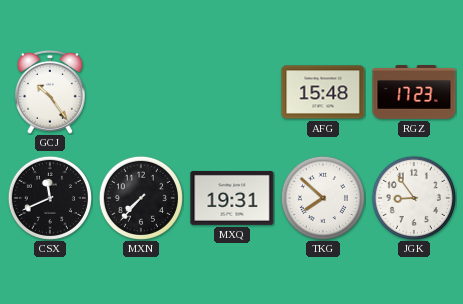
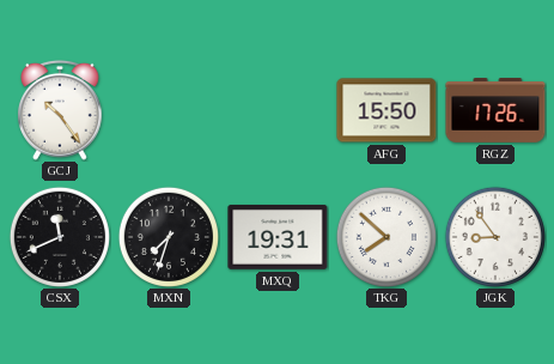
AFG: 15:48 -> 15:50 (386, 110)
RGZ: 17:23 -> 17:26 (495, 111)
MXN: 7:37 -> 7:33 (169, 237)
